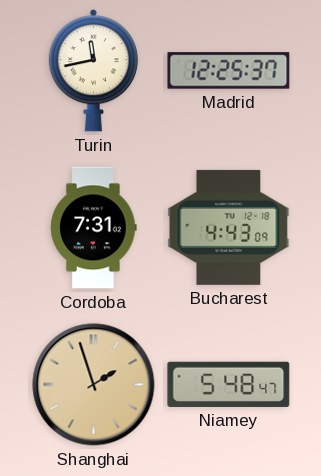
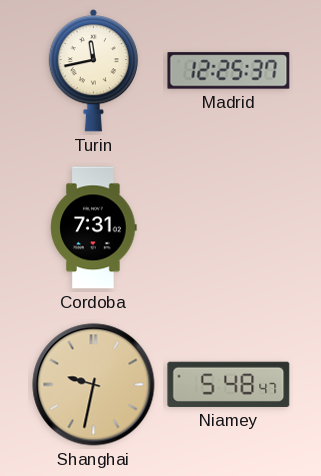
Bucharest: 4:43 -> none (229, 227)
Shanghai: 1:57 -> 9:32 (94, 385)
